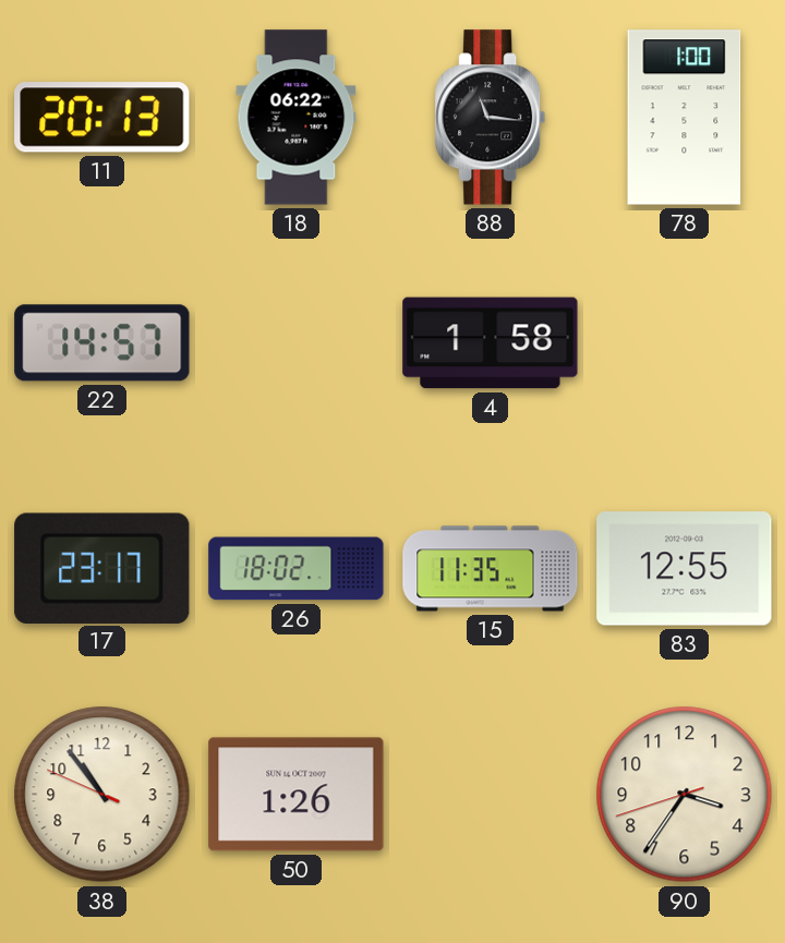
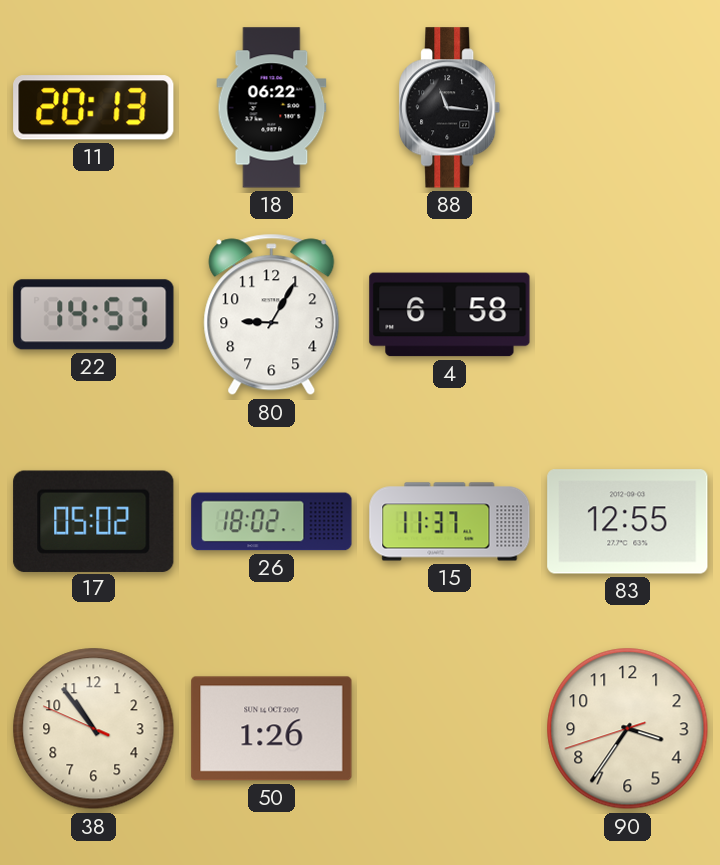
78: 1:00 -> none (685, 118)
80: none -> 9:05 (272, 315)
4: 1:58 -> 6:58 (450, 315)
17: 23:17 -> 05:02 (94, 521)
15: 11:35 -> 11:37 (450, 522)
